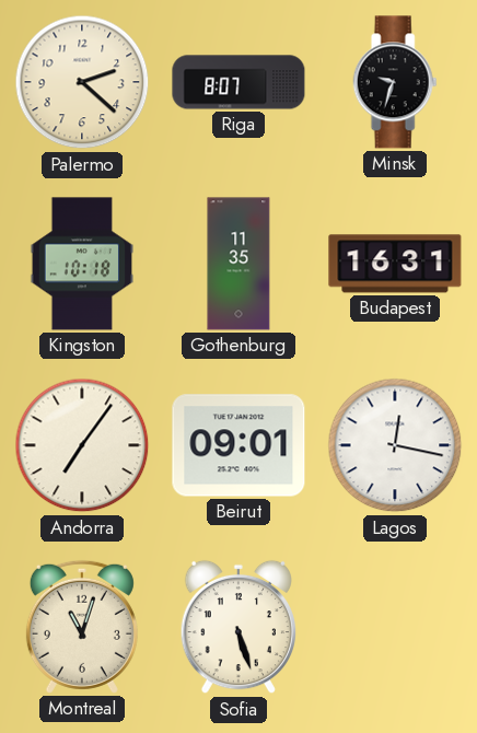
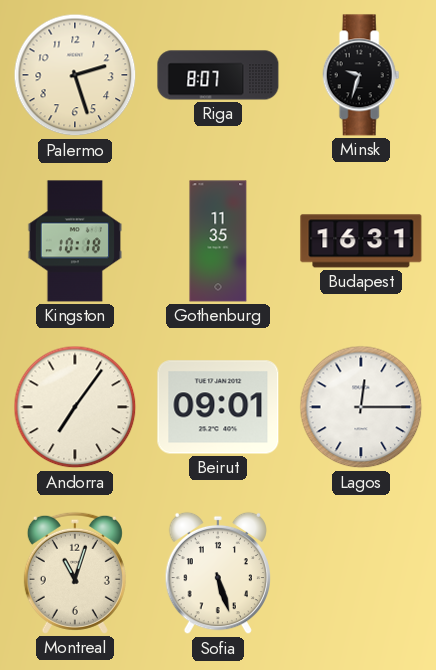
Palermo: 2:22 -> 2:27 (75, 75)
Lagos: 12:17 -> 12:15 (361, 407)
